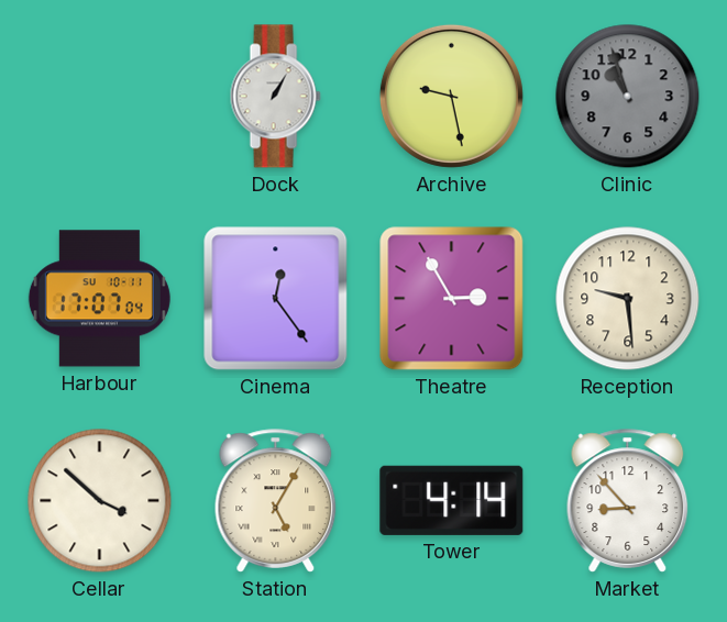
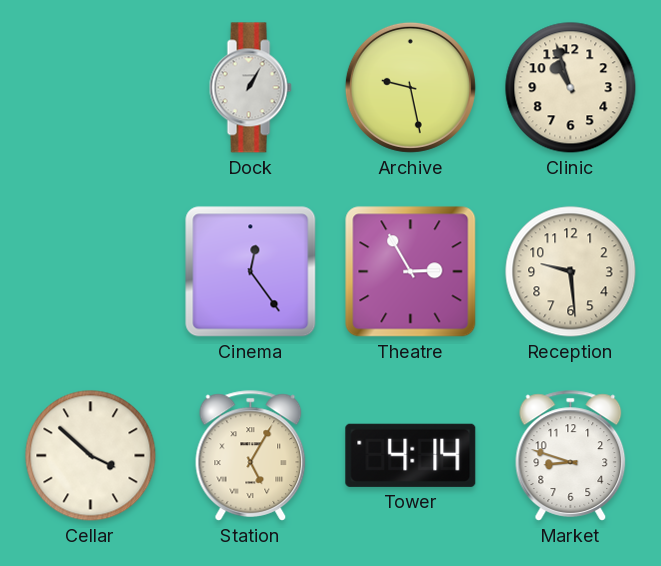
Clinic dial: grey -> cream (571, 88)
Harbour: 17:07 -> none (99, 299)
Market: 8:53 -> 8:48 (571, 456)
